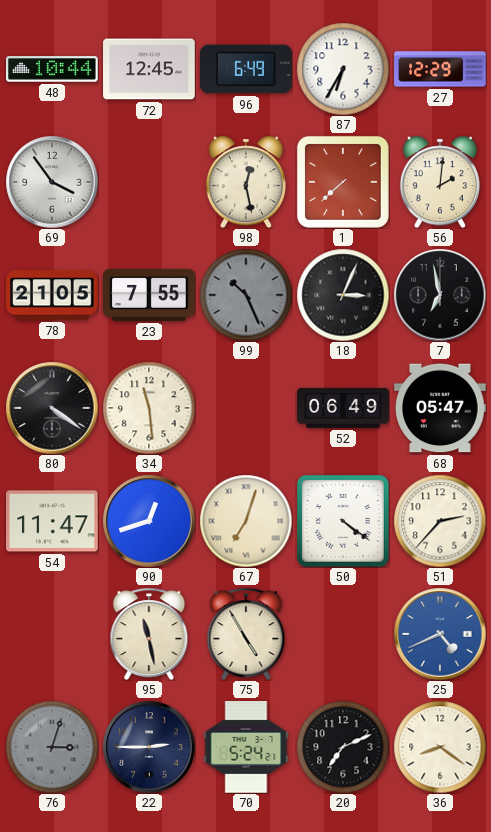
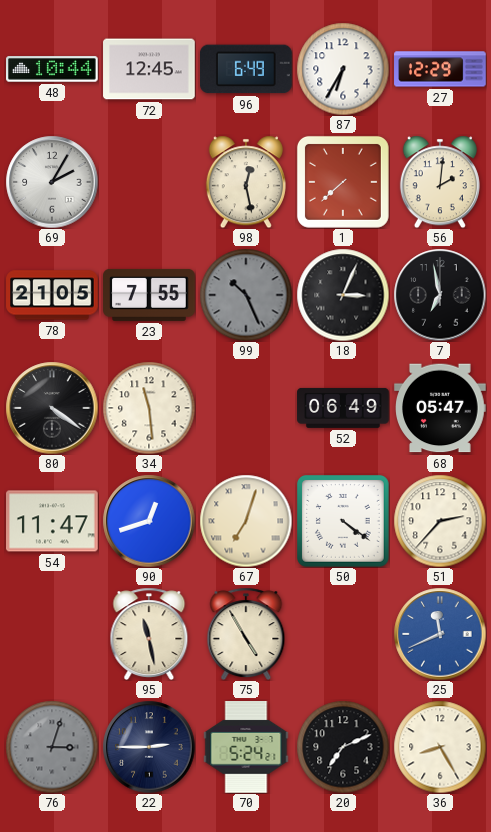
69: 3:54 -> 2:05 (52, 182)
25: 4:41 -> 11:41 (440, 634)
36: 8:21 -> 8:25 (440, 747)
